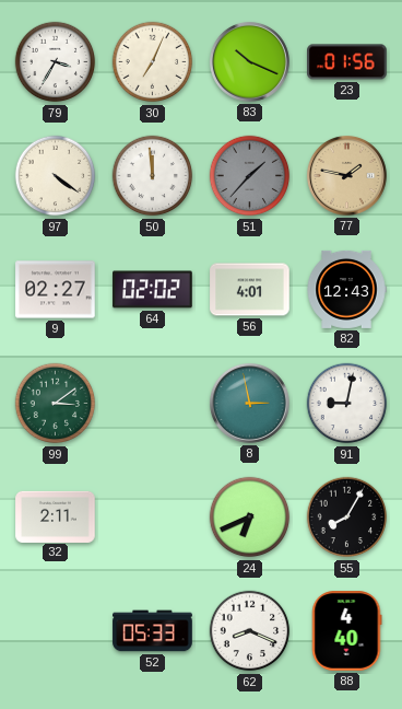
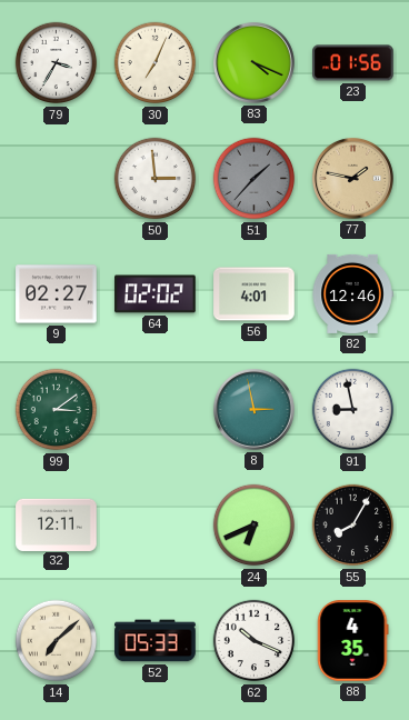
83: 10:19 -> 4:19 (253, 62)
97: 4:21 -> none (56, 176)
50: 11:59 -> 2:59 (156, 179)
82: 12:43 -> 12:46 (352, 293)
91: 9:02 -> 8:58 (353, 410)
32: 2:11 -> 12:11 (57, 524)
14: none -> 7:08 (57, 641)
62: 8:19 -> 10:19 (255, 641)
88: 4:40 -> 4:35 (352, 641)
